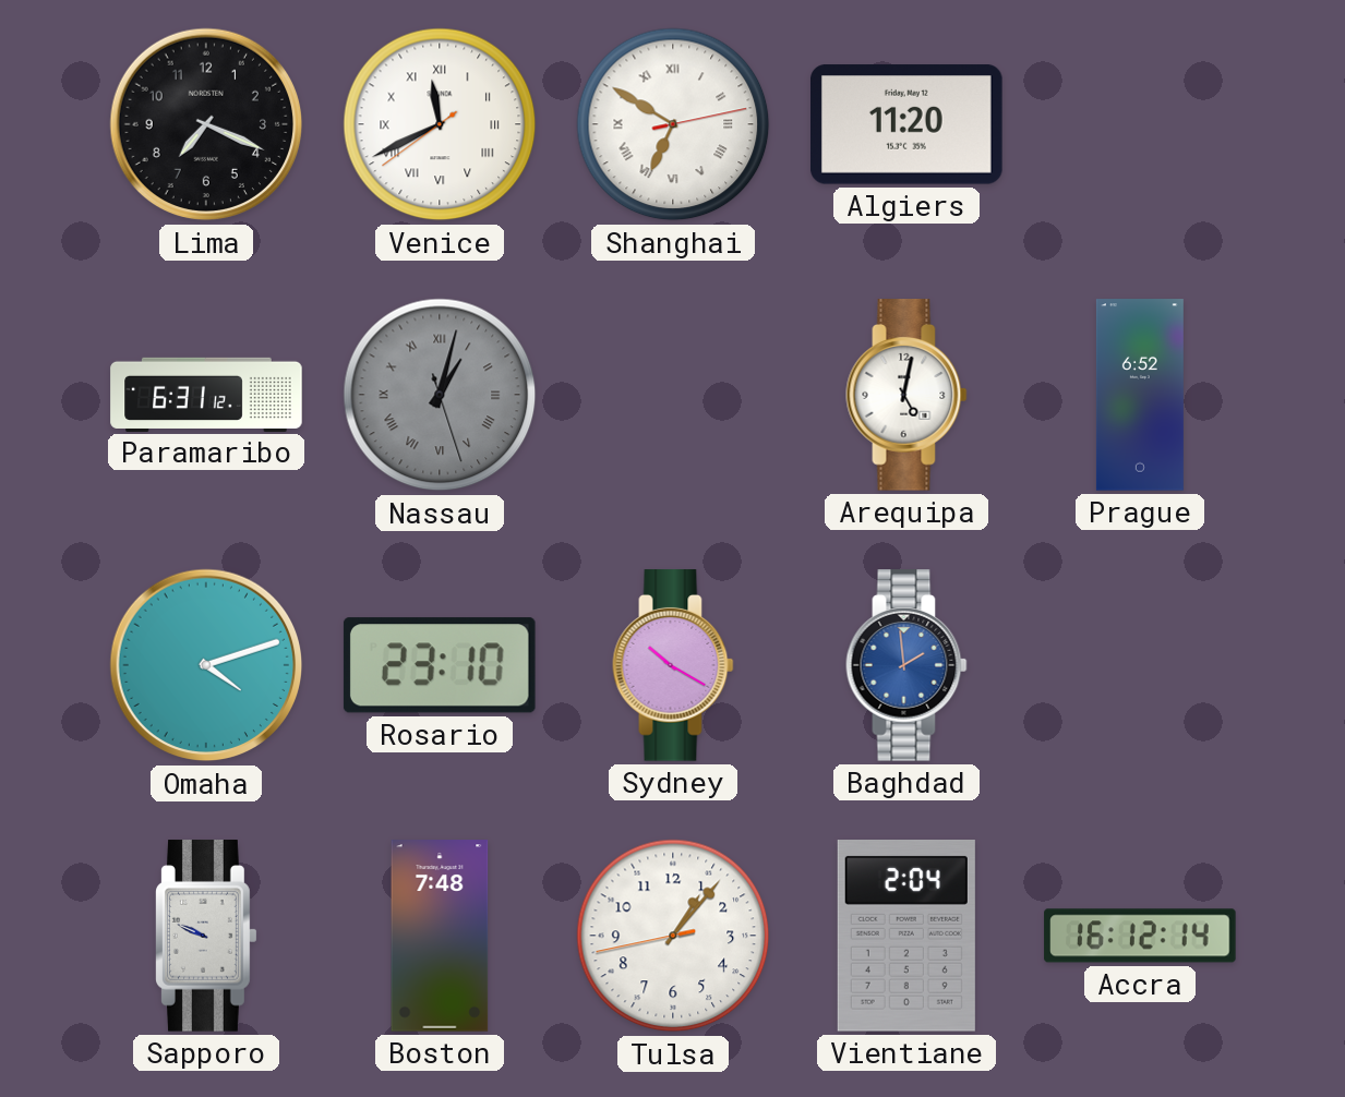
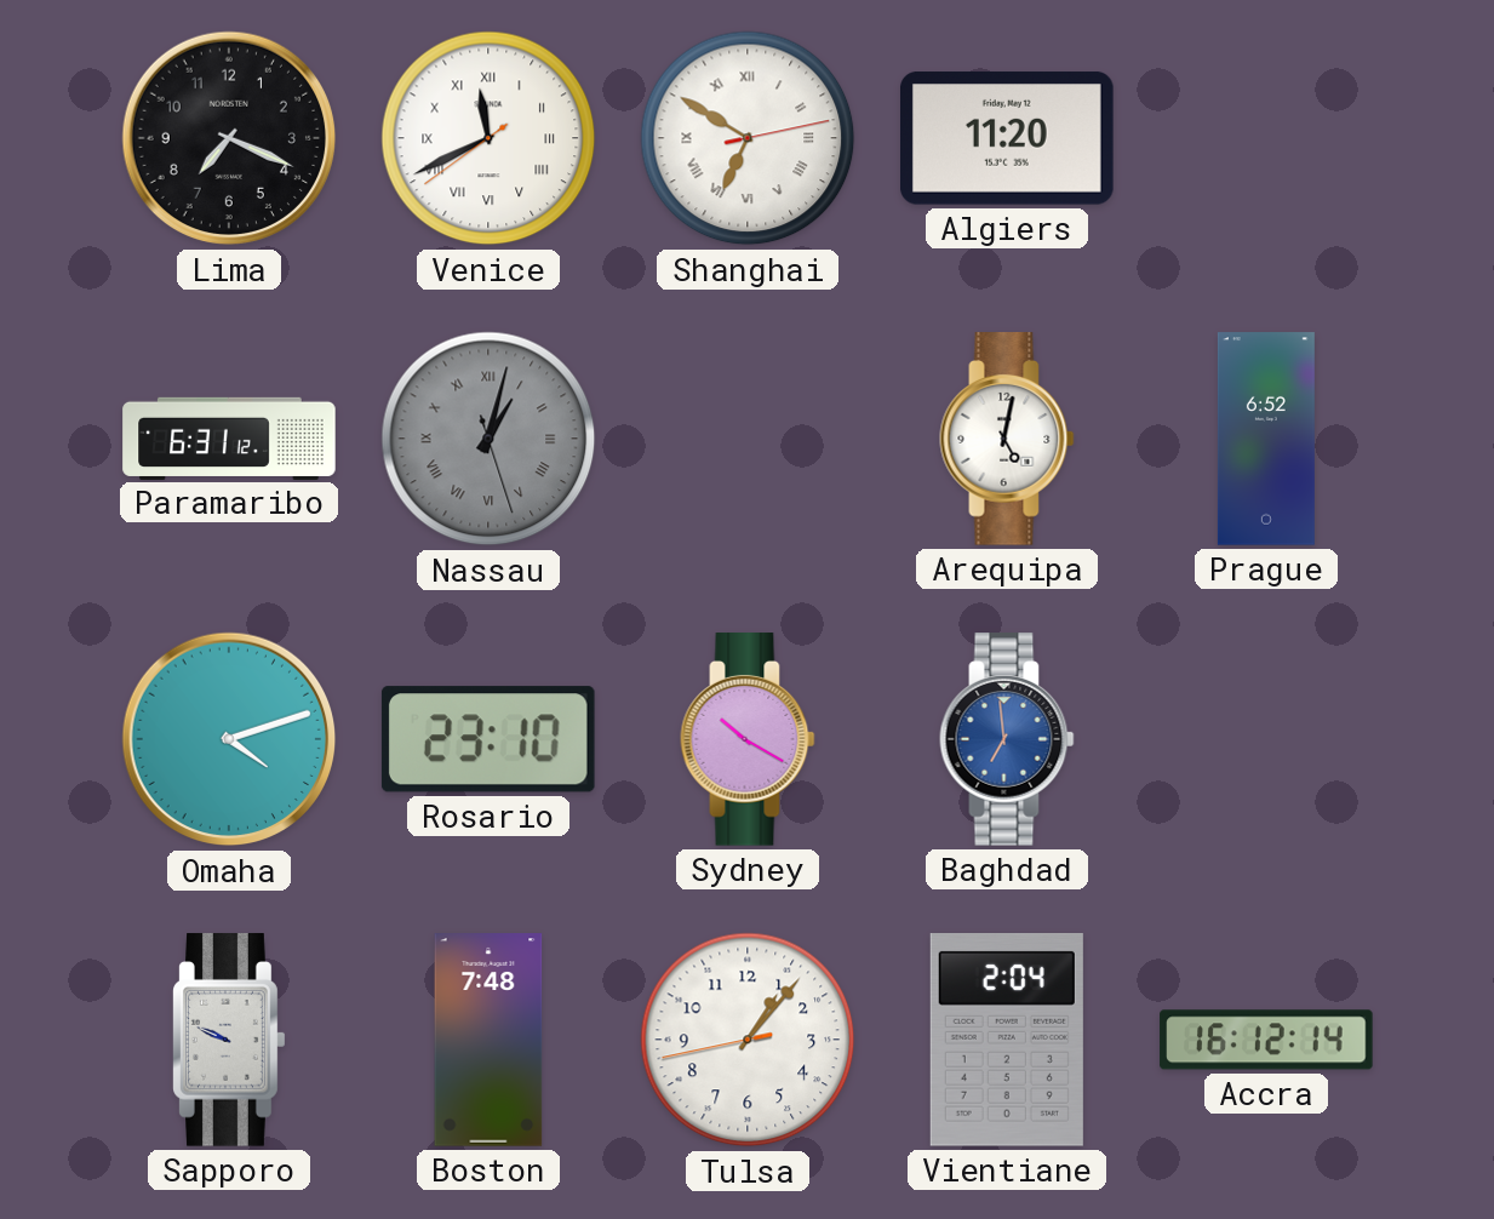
Baghdad: 1:59 -> 6:59 (1007, 739)
